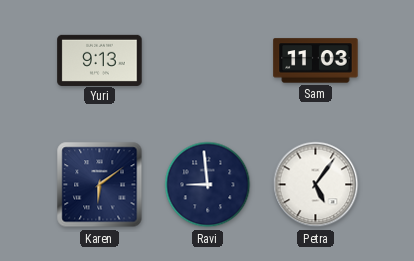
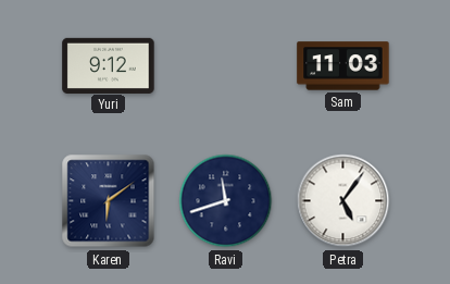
Yuri: 9:13 -> 9:12 (109, 65)
Ravi: 8:59 -> 11:42 (226, 201)
